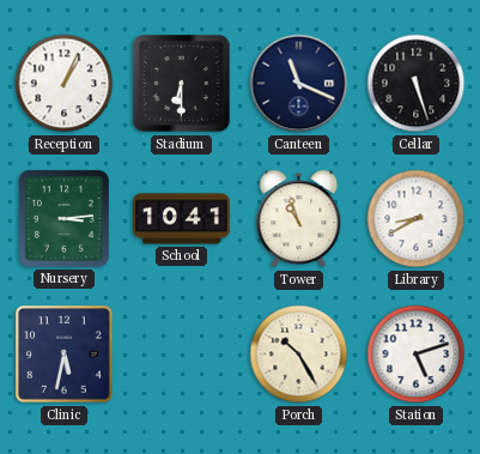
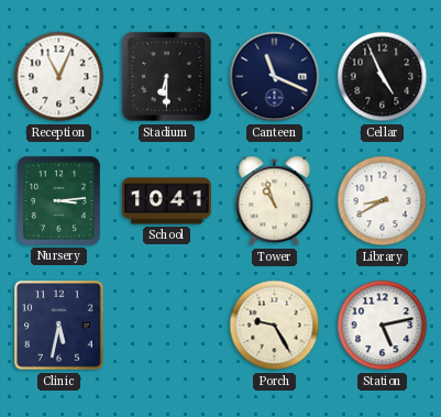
Reception: 1:04 -> 11:04 (59, 77)
Cellar: 5:27 -> 4:56 (383, 77)
Porch: 10:25 -> 9:25 (275, 326)
Station: 5:12 -> 5:13 (383, 326)
